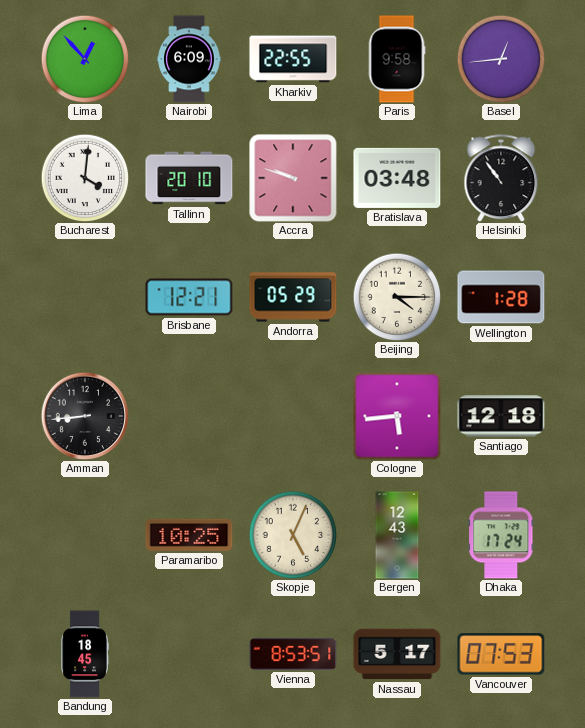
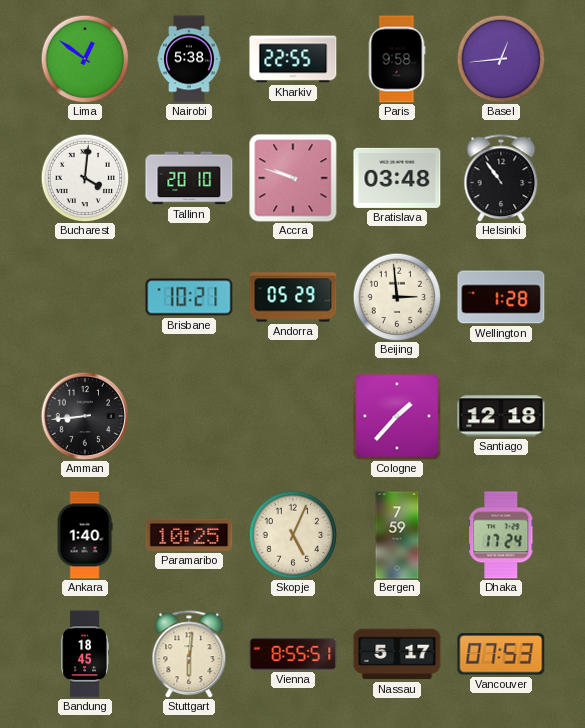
Lima: 12:53 -> 12:51 (85, 59)
Nairobi: 6:09 -> 5:38 (189, 59)
Brisbane: 12:21 -> 10:21 (189, 297)
Beijing: 4:15 -> 2:59 (397, 297)
Cologne: 5:44 -> 1:37 (397, 416)
Ankara: none -> 1:40 (85, 535)
Bergen: 12:43 -> 7:59 (397, 535)
Stuttgart: none -> 6:01 (189, 654)
Vienna: 8:53 -> 8:55 (293, 654)
